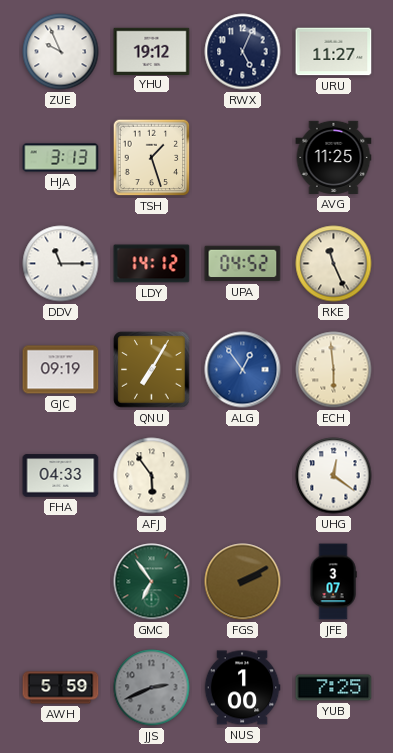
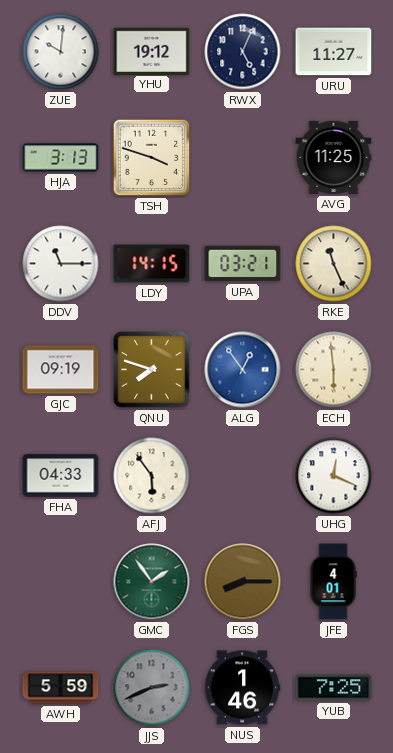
ZUE: 9:56 -> 10:01 (61, 52)
TSH: 1:27 -> 3:48 (152, 158)
LDY: 14:12 -> 14:15 (152, 264)
UPA: 04:52 -> 03:21 (243, 264)
QNU: 7:05 -> 7:48 (152, 370)
UHG: 12:21 -> 12:19 (334, 476)
GMC: 6:54 -> 1:54 (152, 582)
FGS: 2:10 -> 8:15 (243, 582)
JFE: 3:07 -> 4:01 (333, 582)
NUS: 1:00 -> 1:46 (242, 688)
